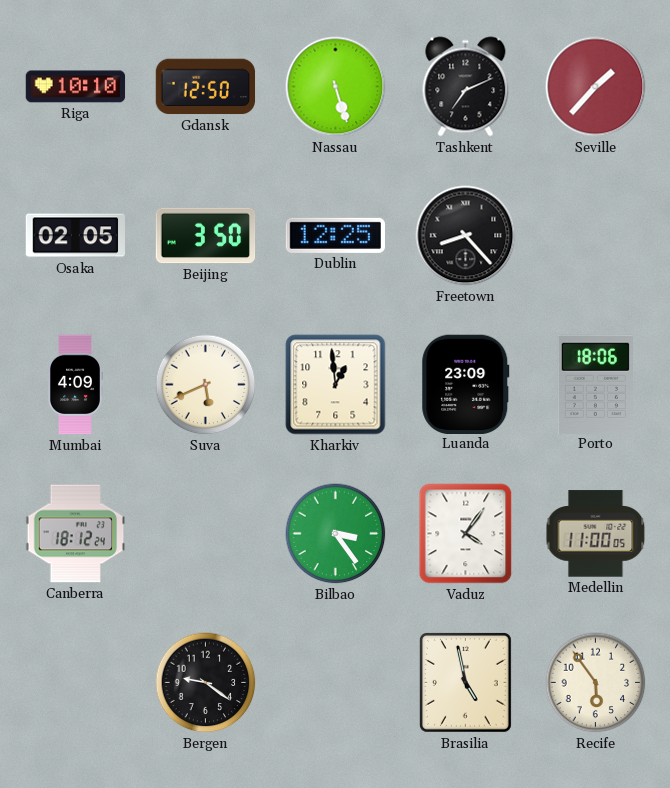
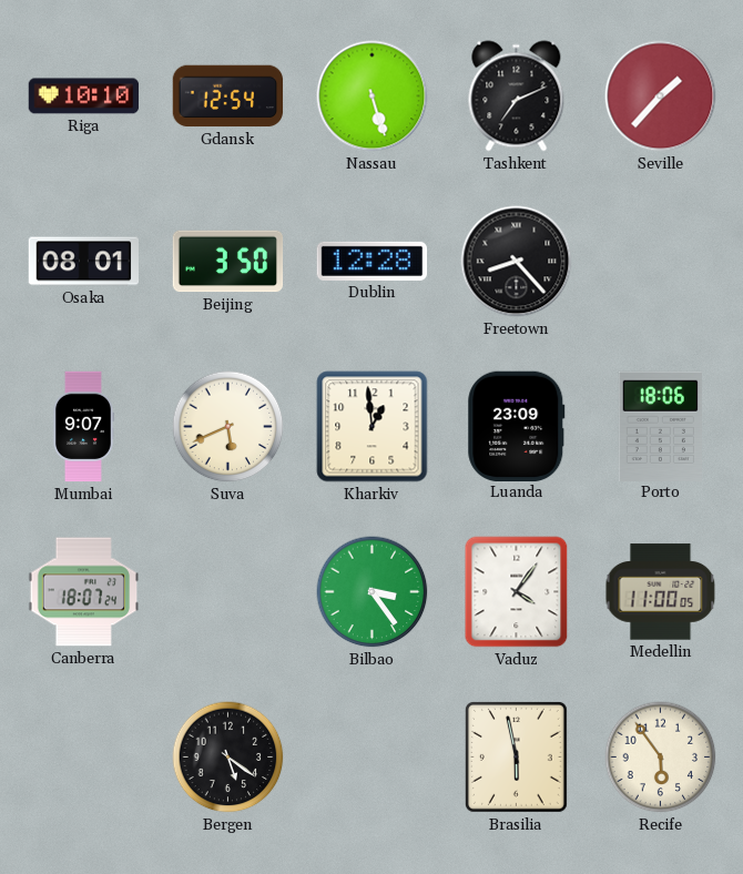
Gdansk: 12:50 -> 12:54 (228, 96)
Osaka: 02:05 -> 08:01 (84, 262)
Dublin: 12:25 -> 12:28 (371, 261)
Mumbai: 4:09 -> 9:07 (83, 427)
Canberra: 18:12 -> 18:07 (84, 592)
Bergen: 9:21 -> 5:21 (228, 758)
Brasilia: 4:58 -> 5:58 (516, 756)
